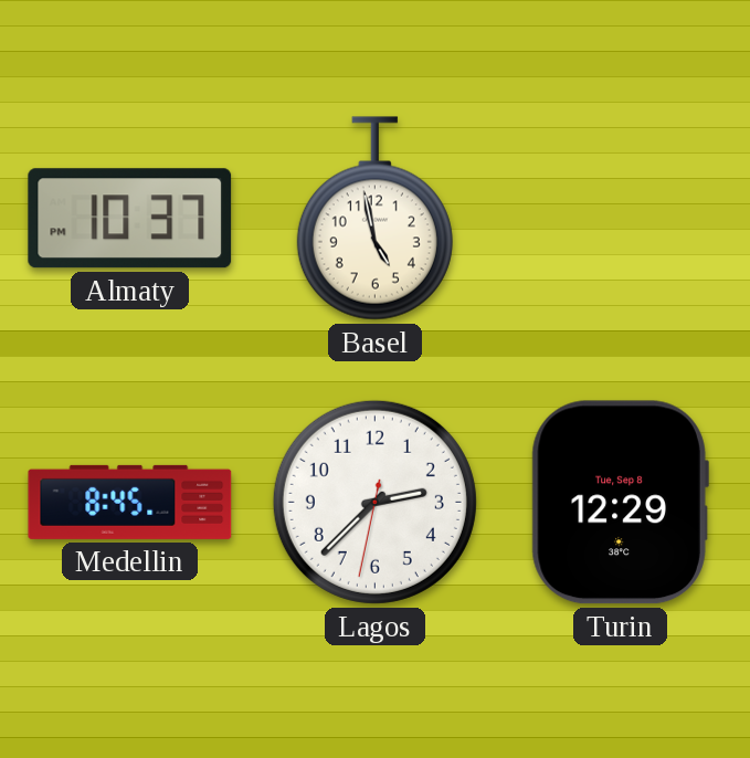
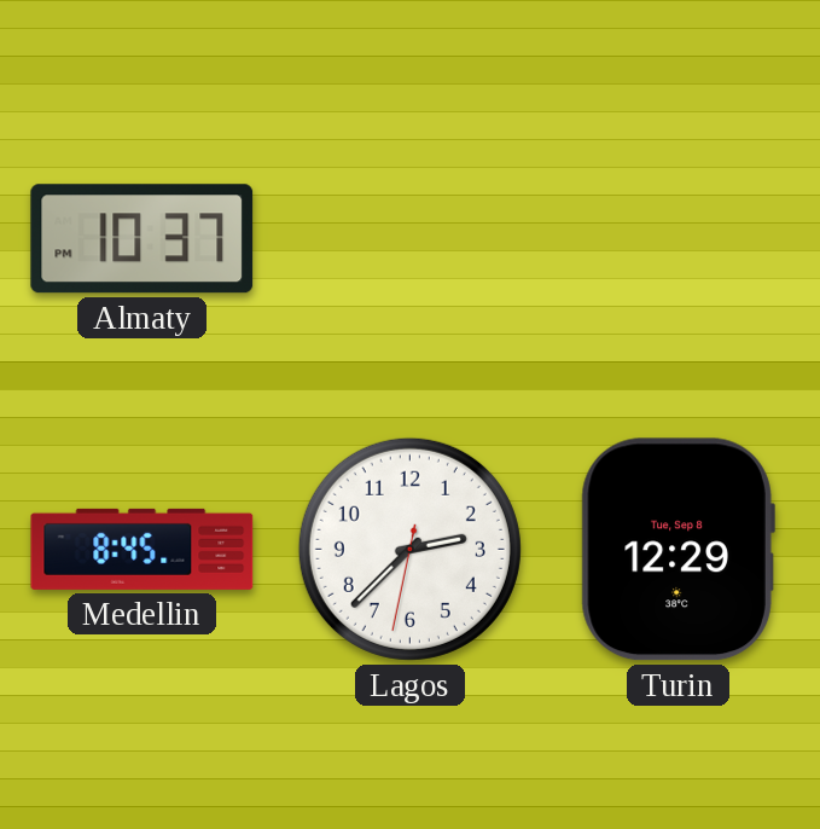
Basel: 4:58 -> none (374, 219)
